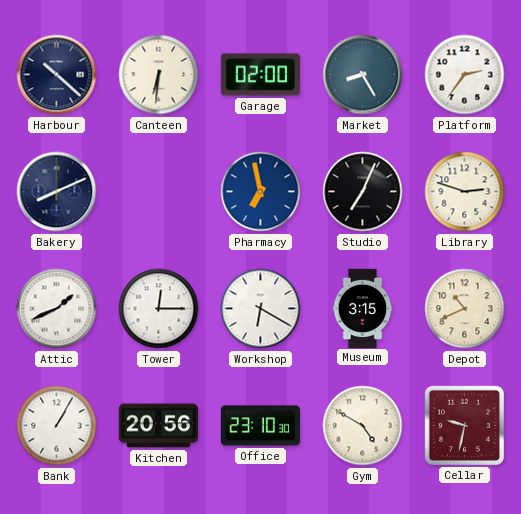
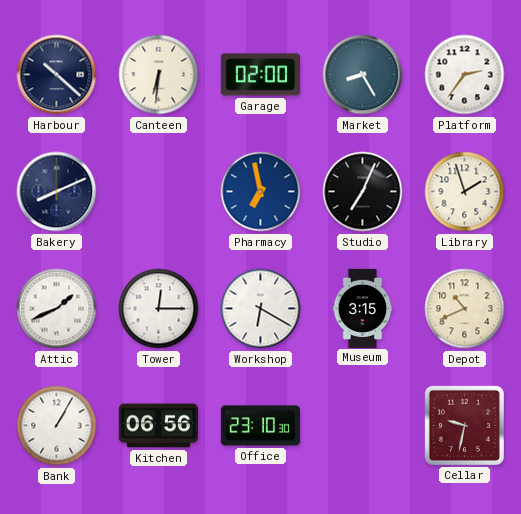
Library: 2:48 -> 1:57 (465, 192)
Kitchen: 20:56 -> 06:56 (158, 426)
Gym: 4:50 -> none (363, 426)
